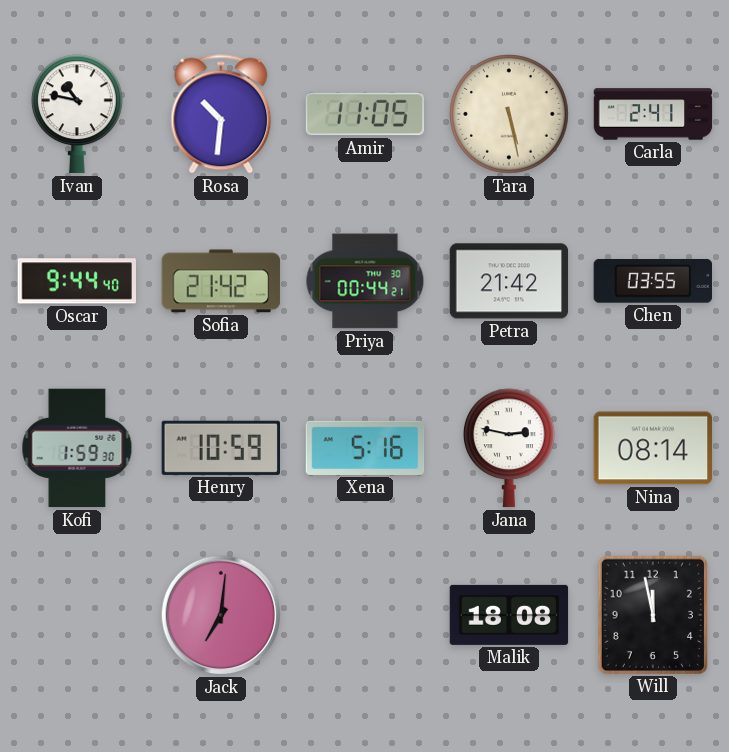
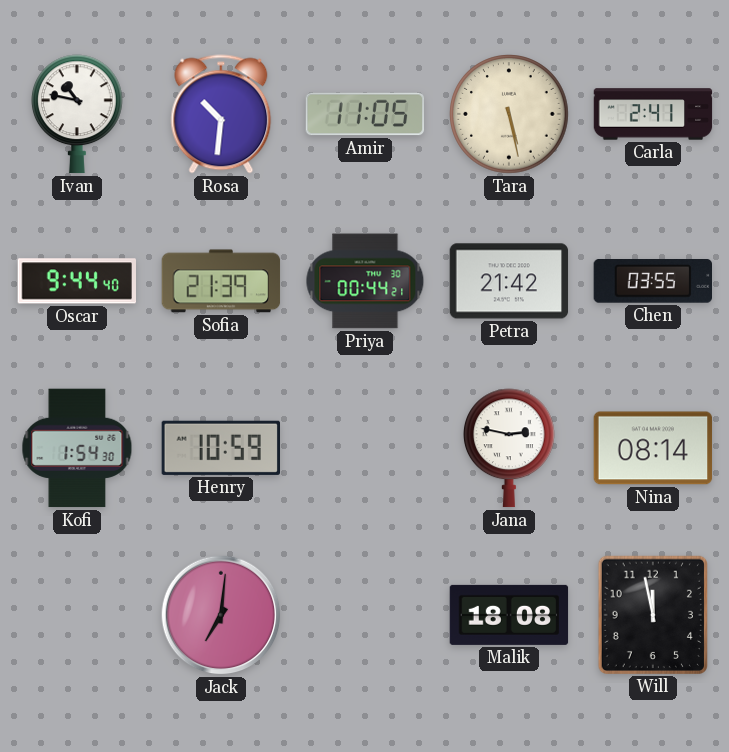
Sofia: 21:42 -> 21:39 (221, 281)
Kofi: 1:59 -> 1:54 (77, 448)
Xena: 5:16 -> none (365, 448)
